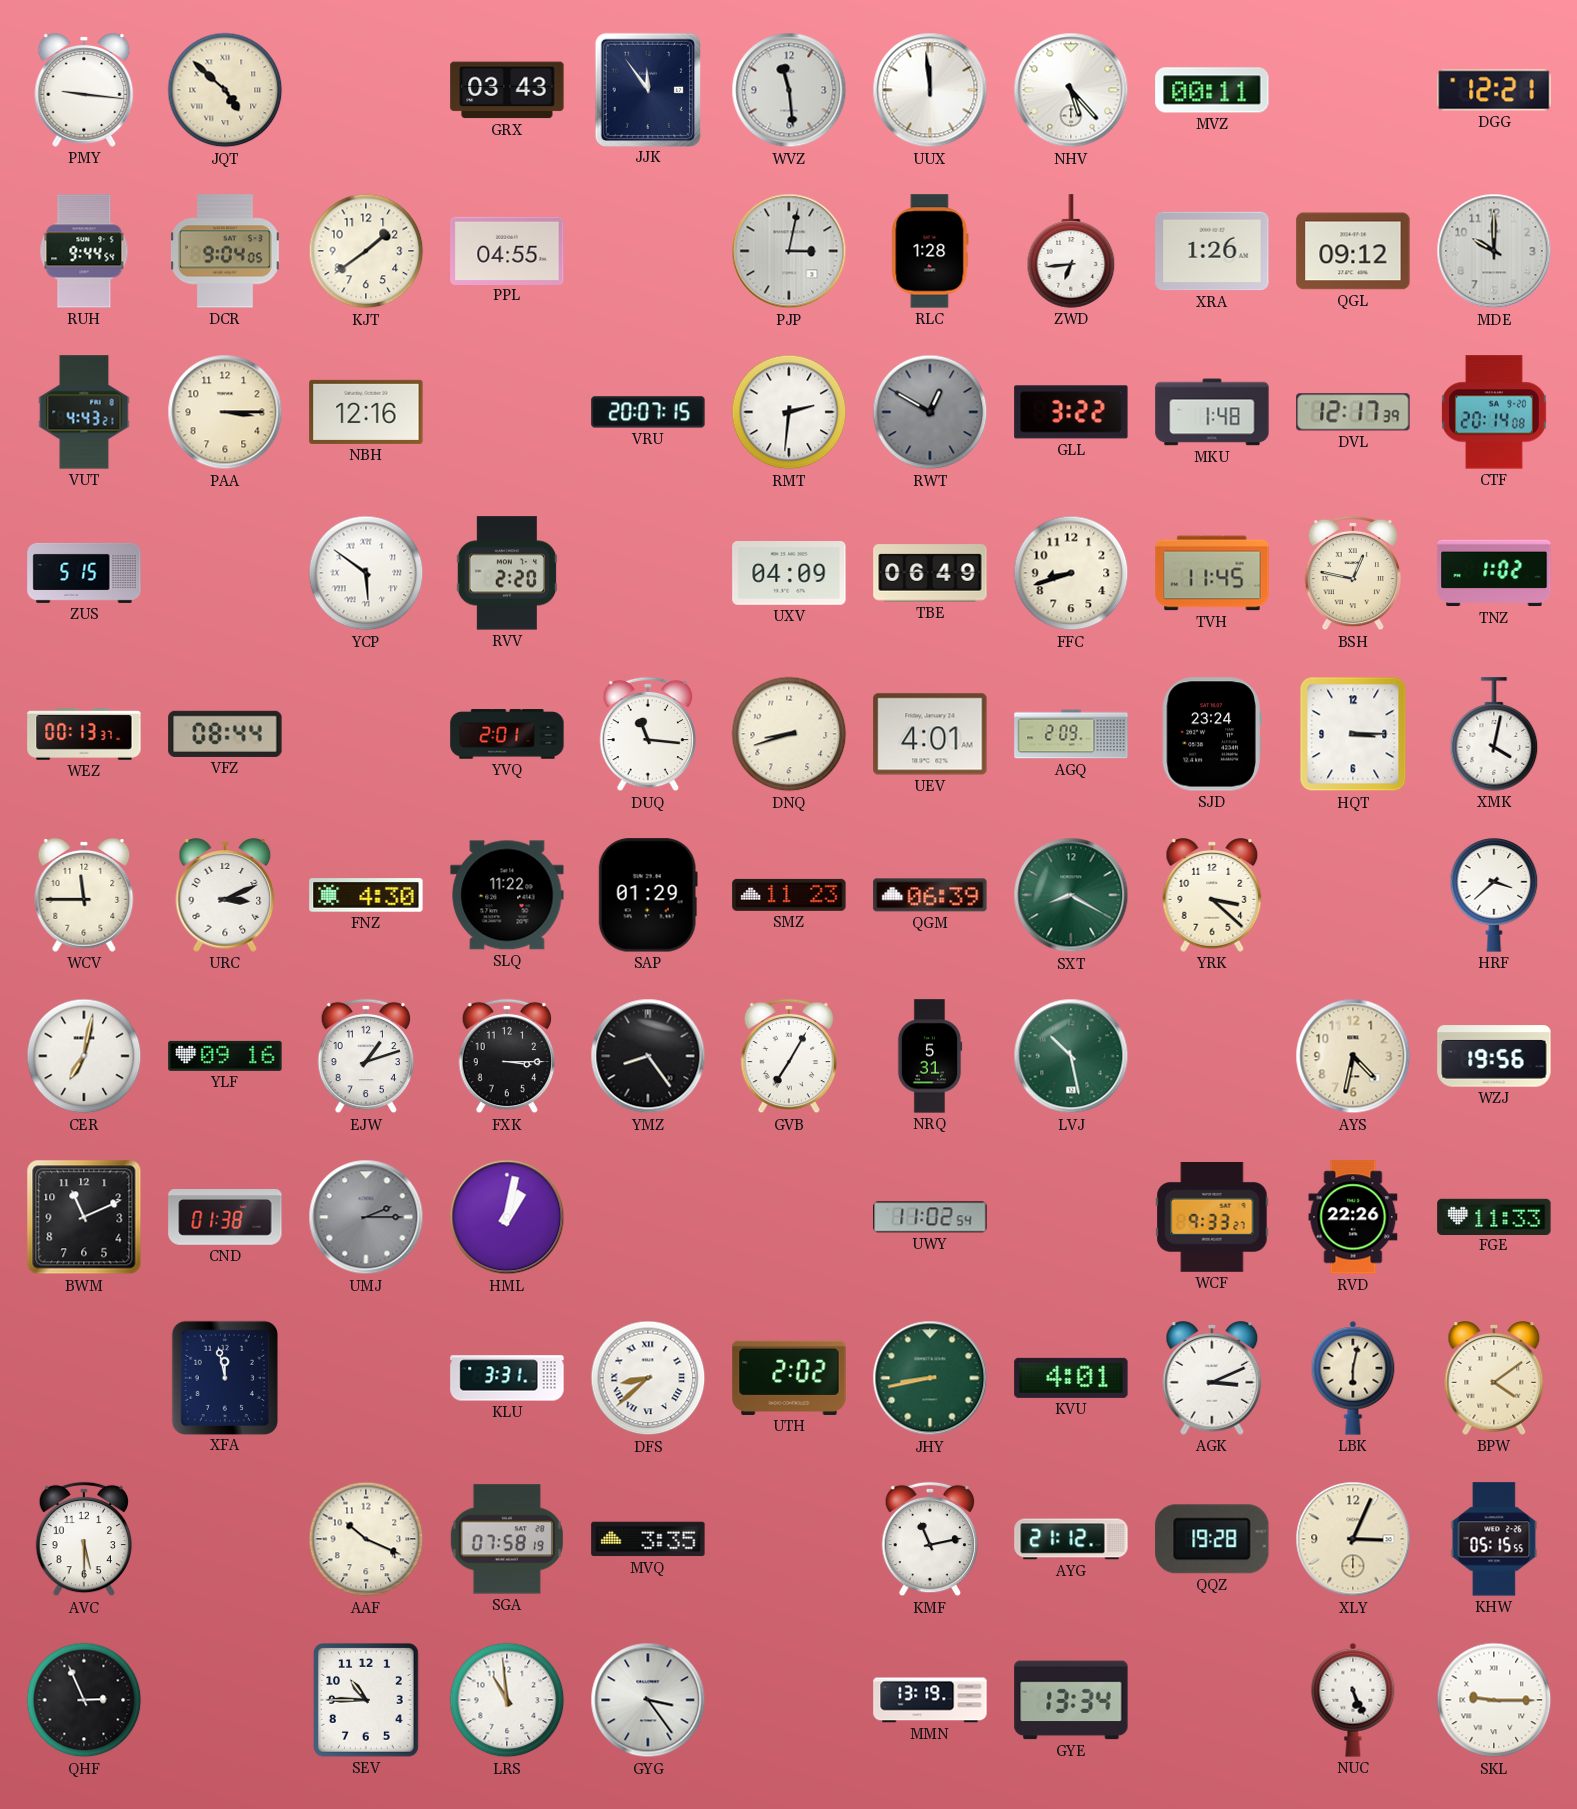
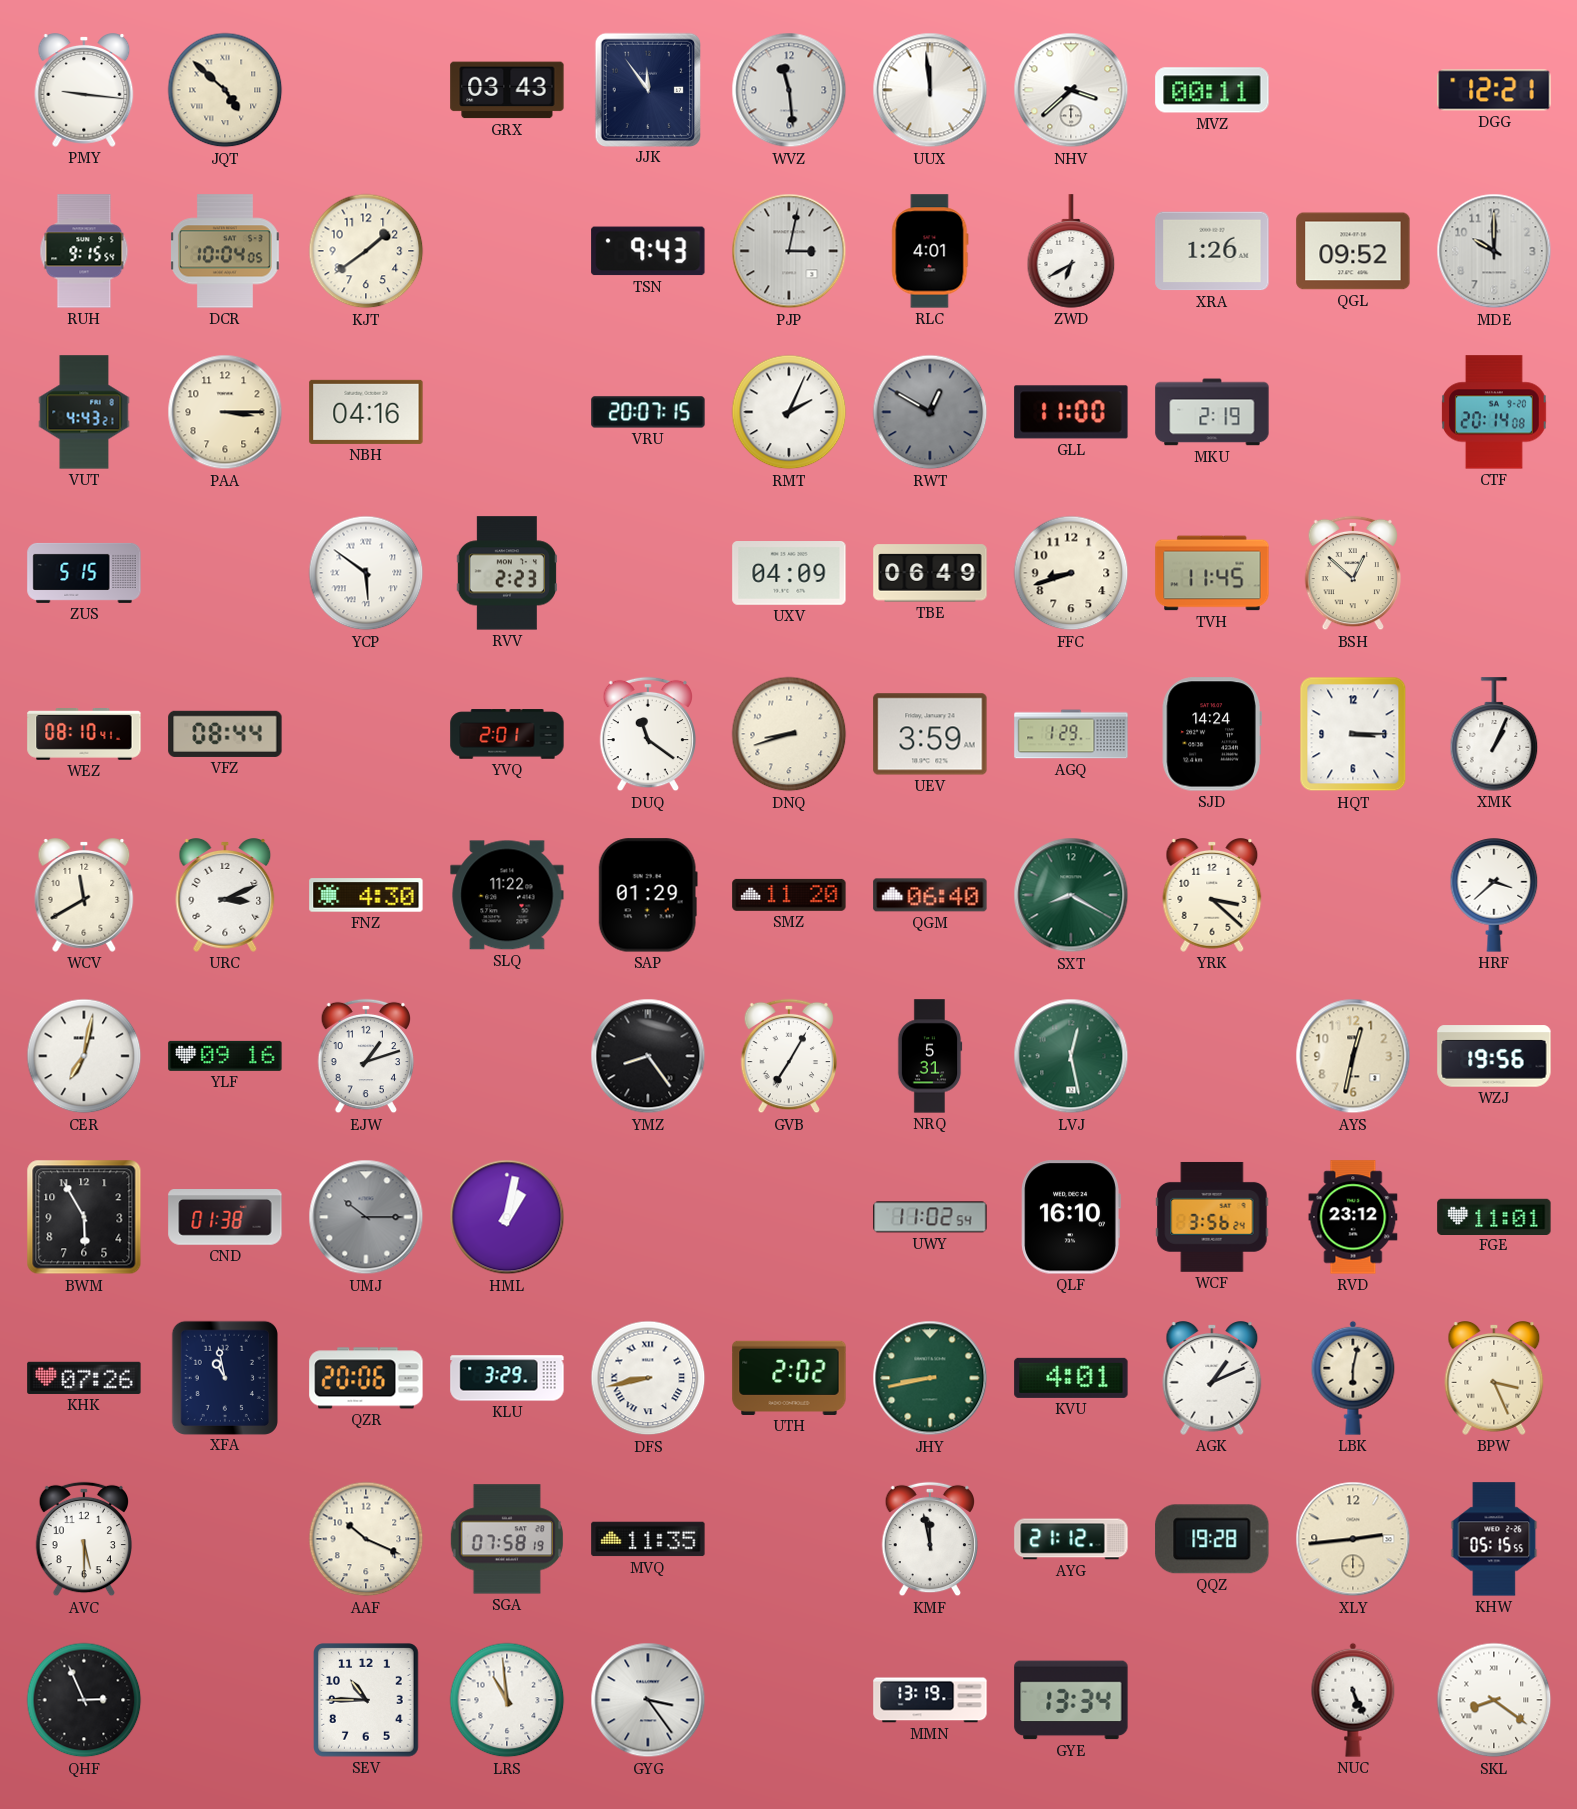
NHV: 5:23 -> 3:38 (1071, 90)
RUH: 9:44 -> 9:15 (84, 251)
DCR: 9:04 -> 10:04 (226, 251)
PPL: 04:55 -> none (507, 250)
TSN: none -> 9:43 (648, 251)
RLC: 1:28 -> 4:01 (930, 251)
ZWD: 6:44 -> 6:40 (1071, 251)
QGL: 09:12 -> 09:52 (1353, 251)
NBH: 12:16 -> 04:16 (366, 412)
RMT: 2:31 -> 2:04 (789, 412)
GLL: 3:22 -> 11:00 (1071, 412)
MKU: 1:48 -> 2:19 (1212, 412)
DVL: 12:17 -> none (1353, 412)
RVV: 2:20 -> 2:23 (506, 573)
BSH: 12:47 -> 12:52 (1353, 573)
TNZ: 1:02 -> none (1494, 573)
WEZ: 00:13 -> 08:10 (84, 735)
DUQ: 11:16 -> 11:21 (648, 734)
UEV: 4:01 -> 3:59 (930, 734)
AGQ: 2:09 -> 1:29 (1071, 734)
SJD: 23:24 -> 14:24 (1212, 734)
XMK: 4:02 -> 1:04 (1494, 734)
WCV: 11:45 -> 11:40 (84, 895)
SMZ: 11:23 -> 11:20 (789, 895)
QGM: 06:39 -> 06:40 (930, 895)
FXK: 3:15 -> none (507, 1056)
LVJ: 10:28 -> 12:28 (1071, 1056)
AYS: 4:32 -> 12:32 (1353, 1056)
BWM: 11:11 -> 5:55 (84, 1217)
UMJ: 2:15 -> 10:15 (366, 1217)
QLF: none -> 16:10 (1071, 1217)
WCF: 9:33 -> 3:56 (1212, 1217)
RVD: 22:26 -> 23:12 (1353, 1217)
FGE: 11:33 -> 11:01 (1494, 1216)
KHK: none -> 07:26 (84, 1378)
XFA: 11:58 -> 10:58 (225, 1377)
QZR: none -> 20:06 (366, 1378)
KLU: 3:31 -> 3:29 (507, 1378)
DFS: 8:38 -> 8:43 (648, 1378)
AGK: 3:11 -> 1:11 (1212, 1378)
BPW: 4:09 -> 3:26 (1494, 1378)
MVQ: 3:35 -> 11:35 (648, 1539)
KMF: 11:13 -> 11:58 (930, 1539)
XLY: 3:04 -> 2:44 (1353, 1539)
SKL: 9:15 -> 8:21 (1494, 1700)
